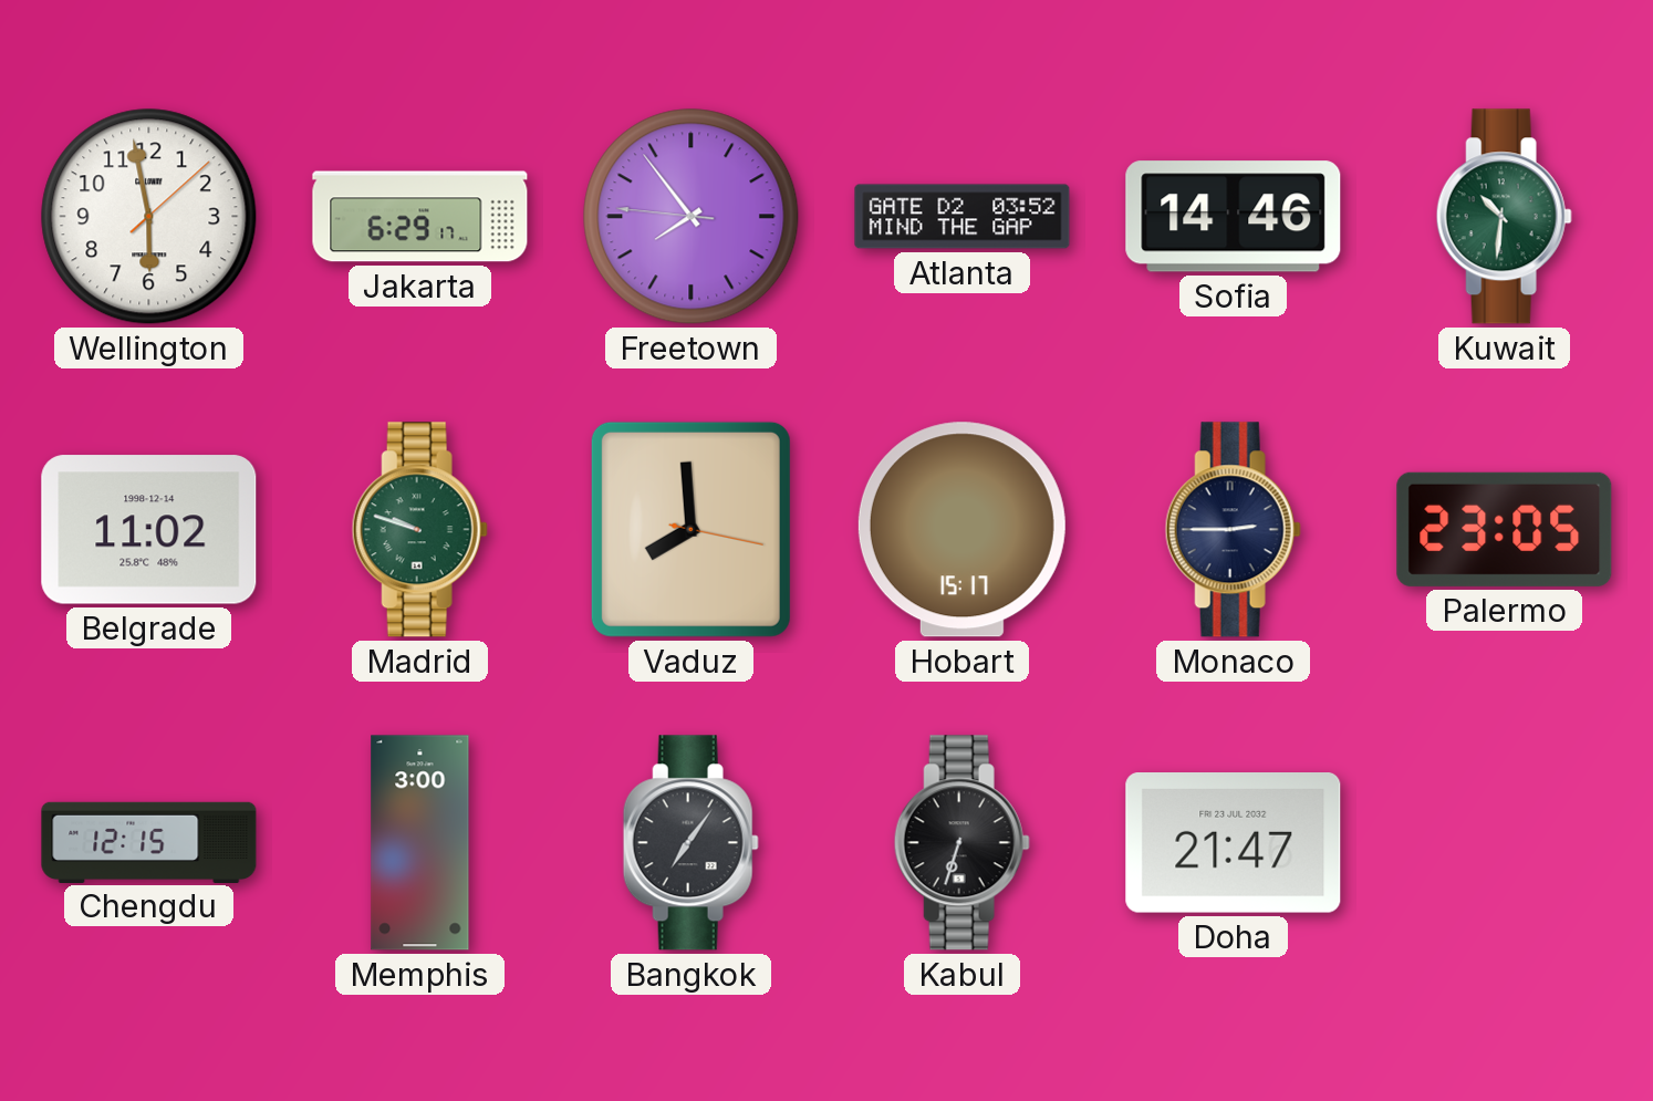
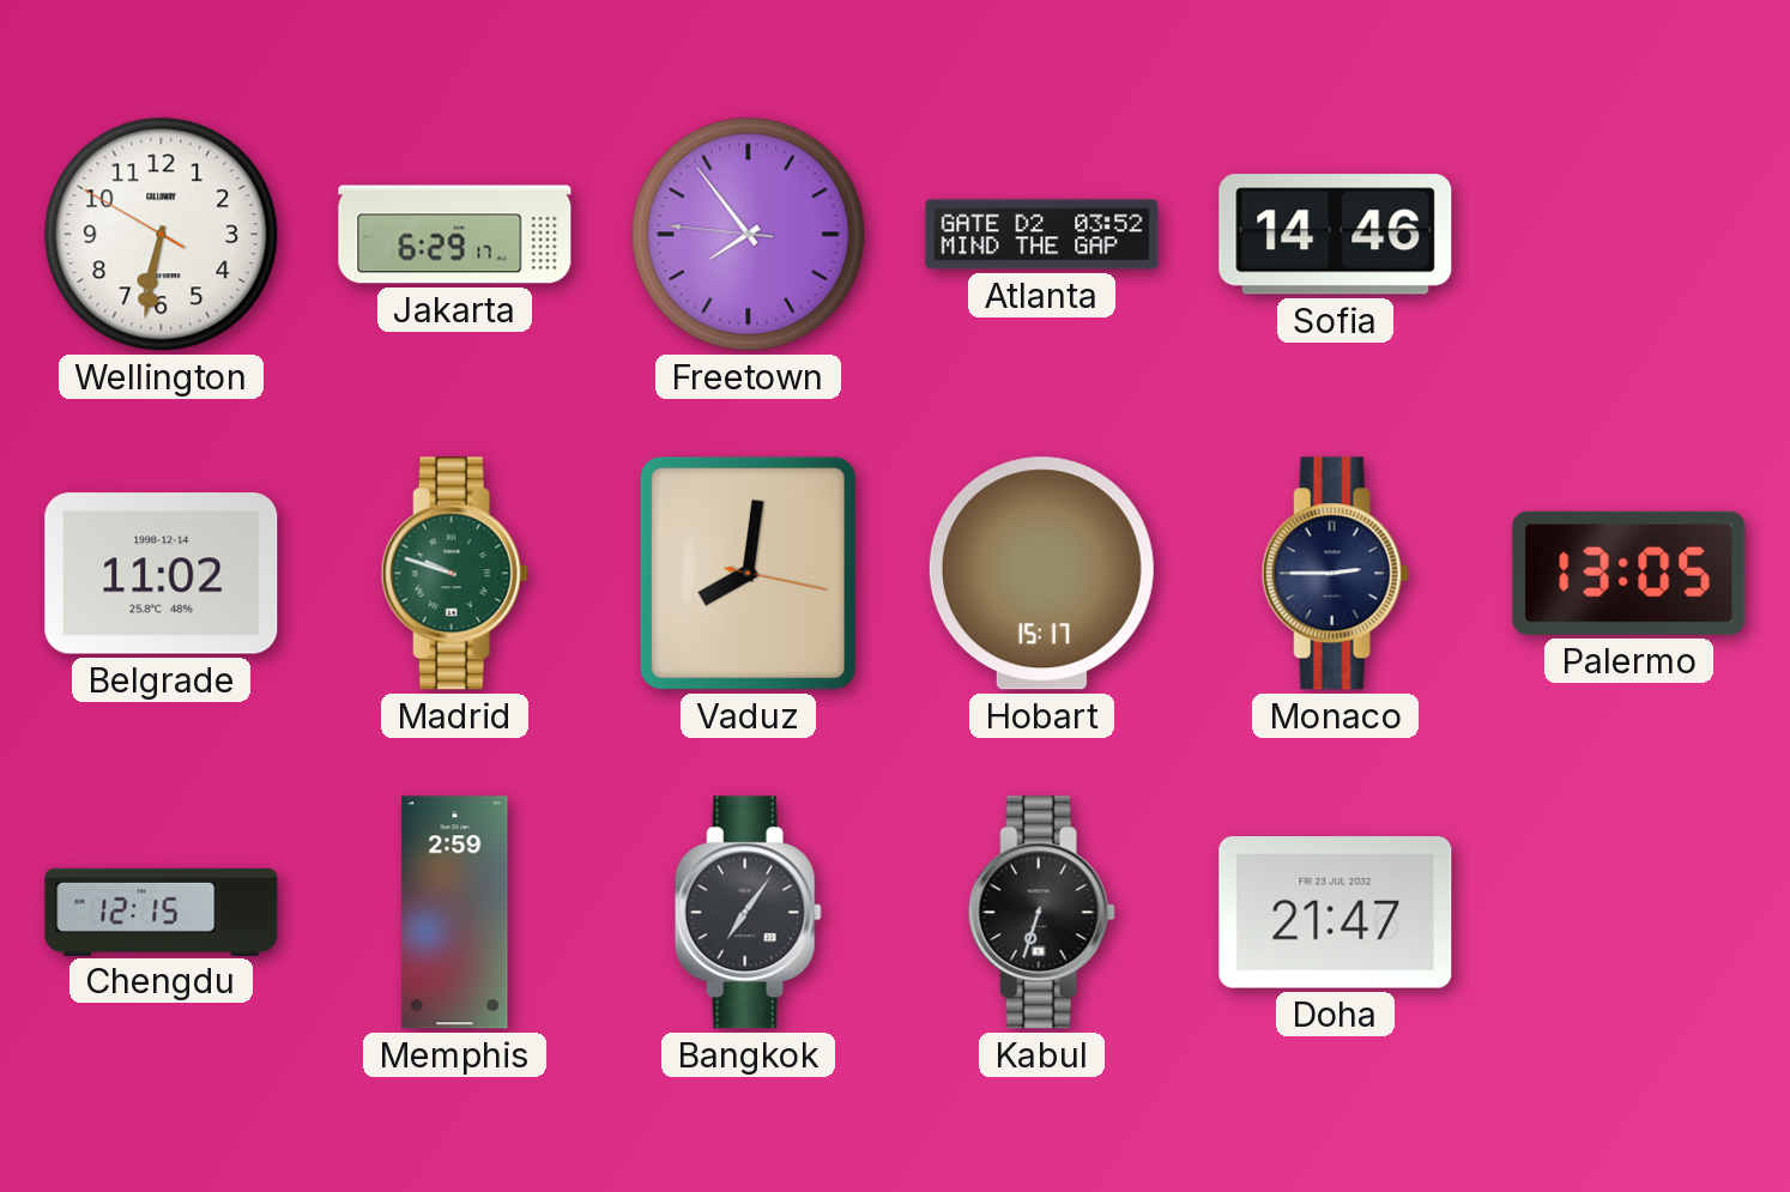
Wellington: 5:58 -> 6:31 (162, 235)
Kuwait: 10:31 -> none (1504, 217)
Vaduz: 7:59 -> 8:01 (748, 573)
Palermo: 23:05 -> 13:05 (1629, 573)
Memphis: 3:00 -> 2:59 (455, 913)
